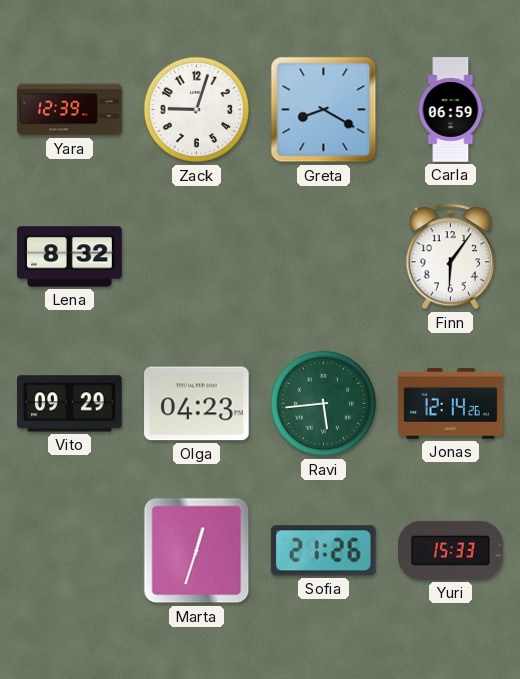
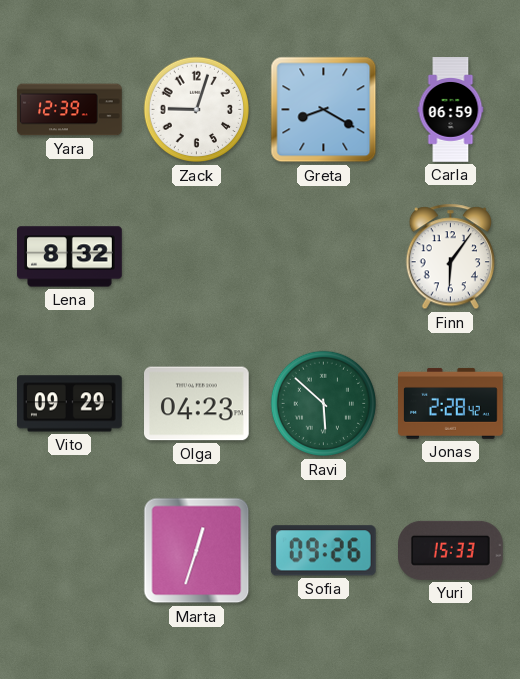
Ravi: 5:44 -> 5:52 (323, 404)
Jonas: 12:14 -> 2:28 (451, 403)
Sofia: 21:26 -> 09:26 (323, 551)
